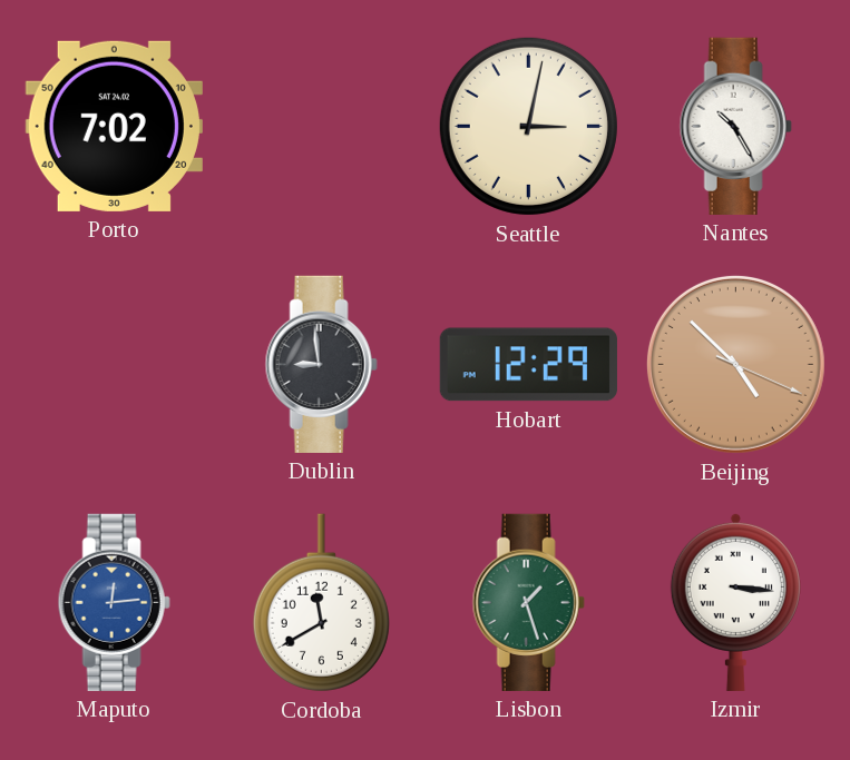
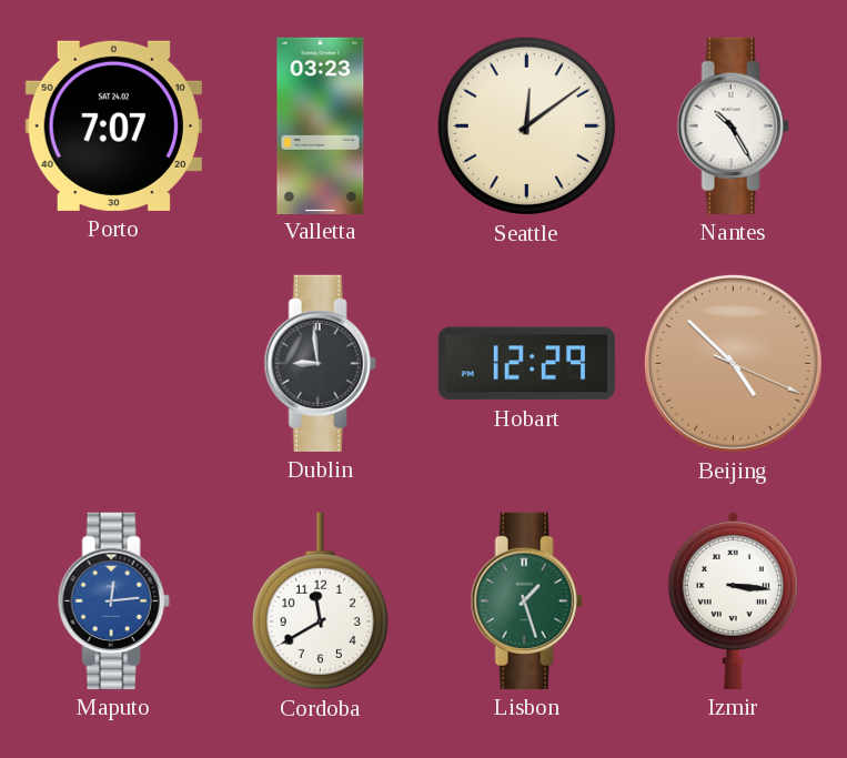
Porto: 7:02 -> 7:07 (113, 125)
Valletta: none -> 03:23 (321, 125)
Seattle: 3:02 -> 12:09 (526, 125)
